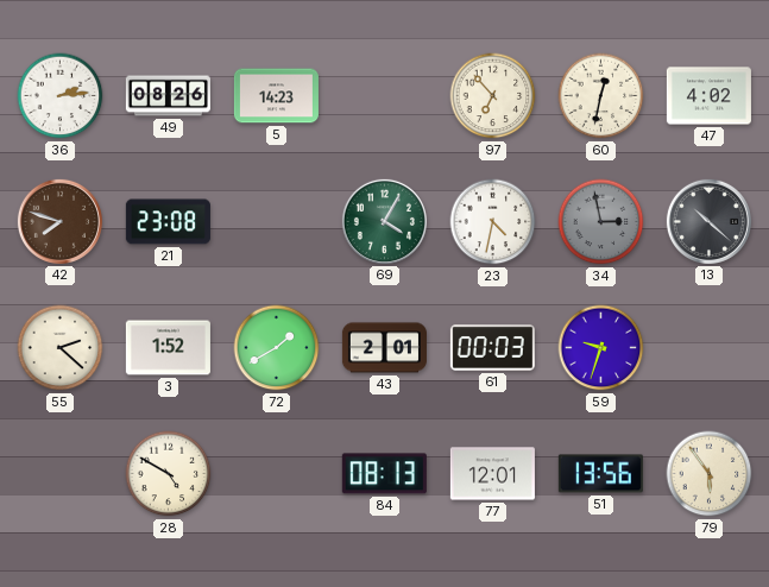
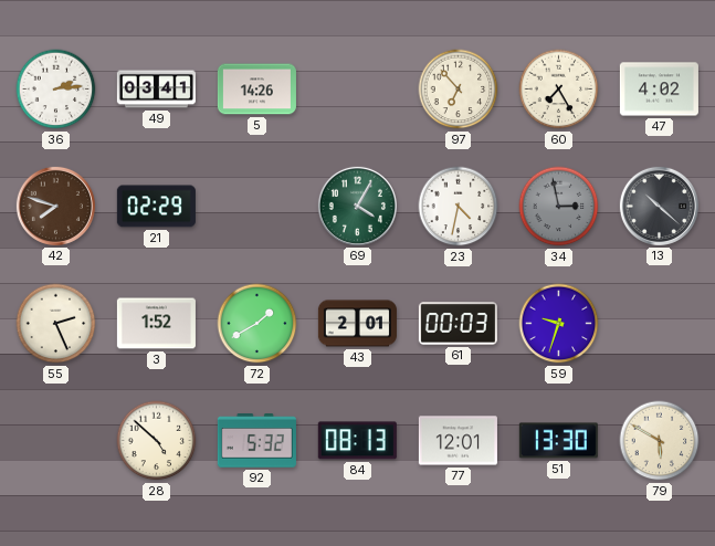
49: 08:26 -> 03:41 (156, 90)
5: 14:23 -> 14:26 (256, 90)
60: 12:32 -> 7:25 (559, 90)
21: 23:08 -> 02:29 (156, 207)
55: 2:22 -> 2:26 (56, 324)
28: 4:50 -> 4:52 (157, 441)
92: none -> 5:32 (256, 441)
51: 13:56 -> 13:30 (558, 441)
79: 5:54 -> 5:50 (660, 441)
